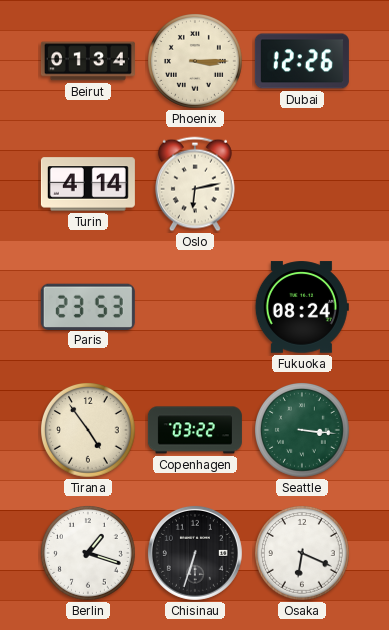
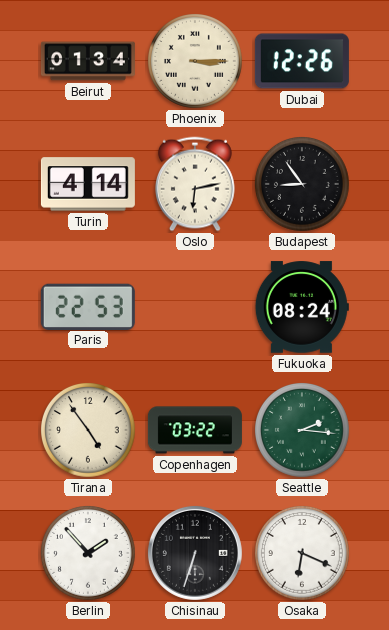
Budapest: none -> 8:54 (303, 185)
Paris: 23:53 -> 22:53 (88, 306)
Seattle: 3:16 -> 2:16 (303, 431)
Berlin: 1:18 -> 1:53 (89, 554)
